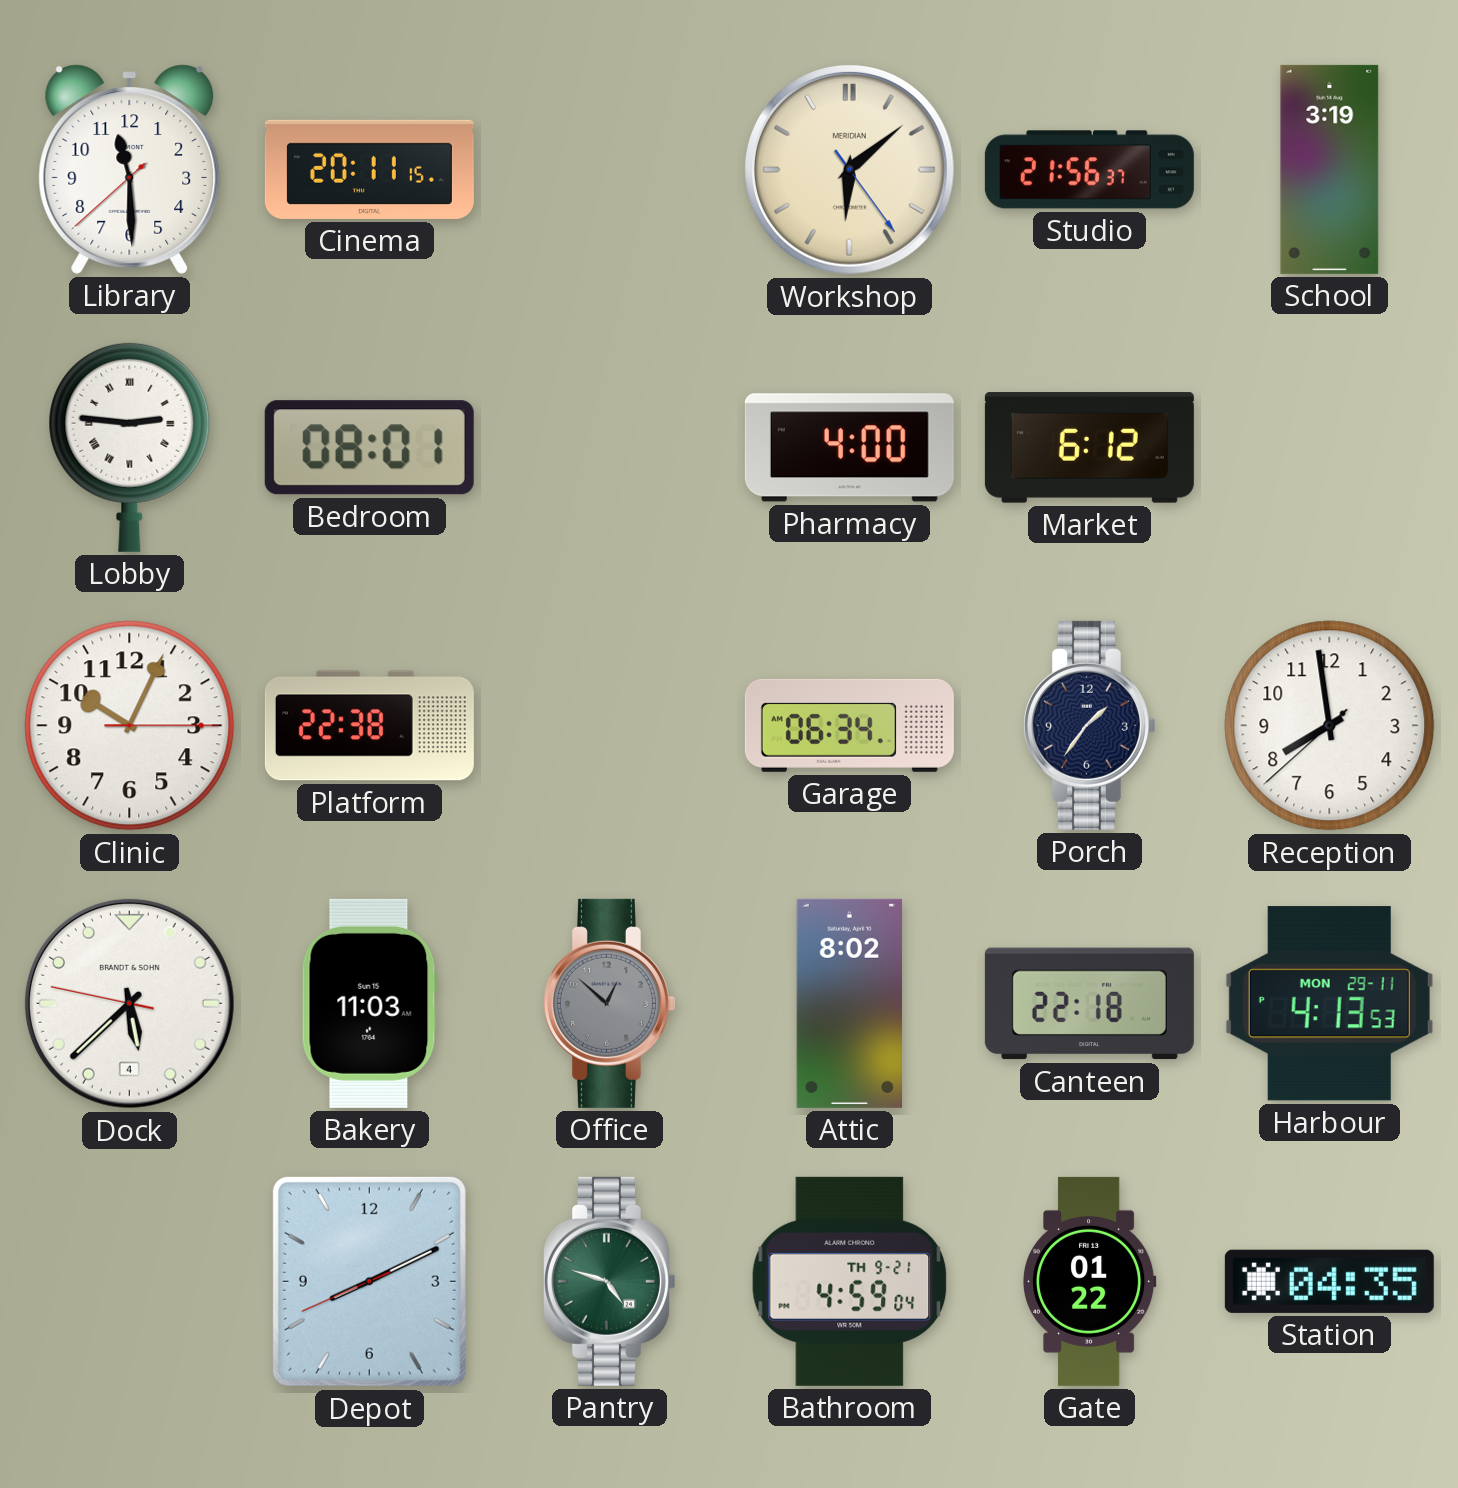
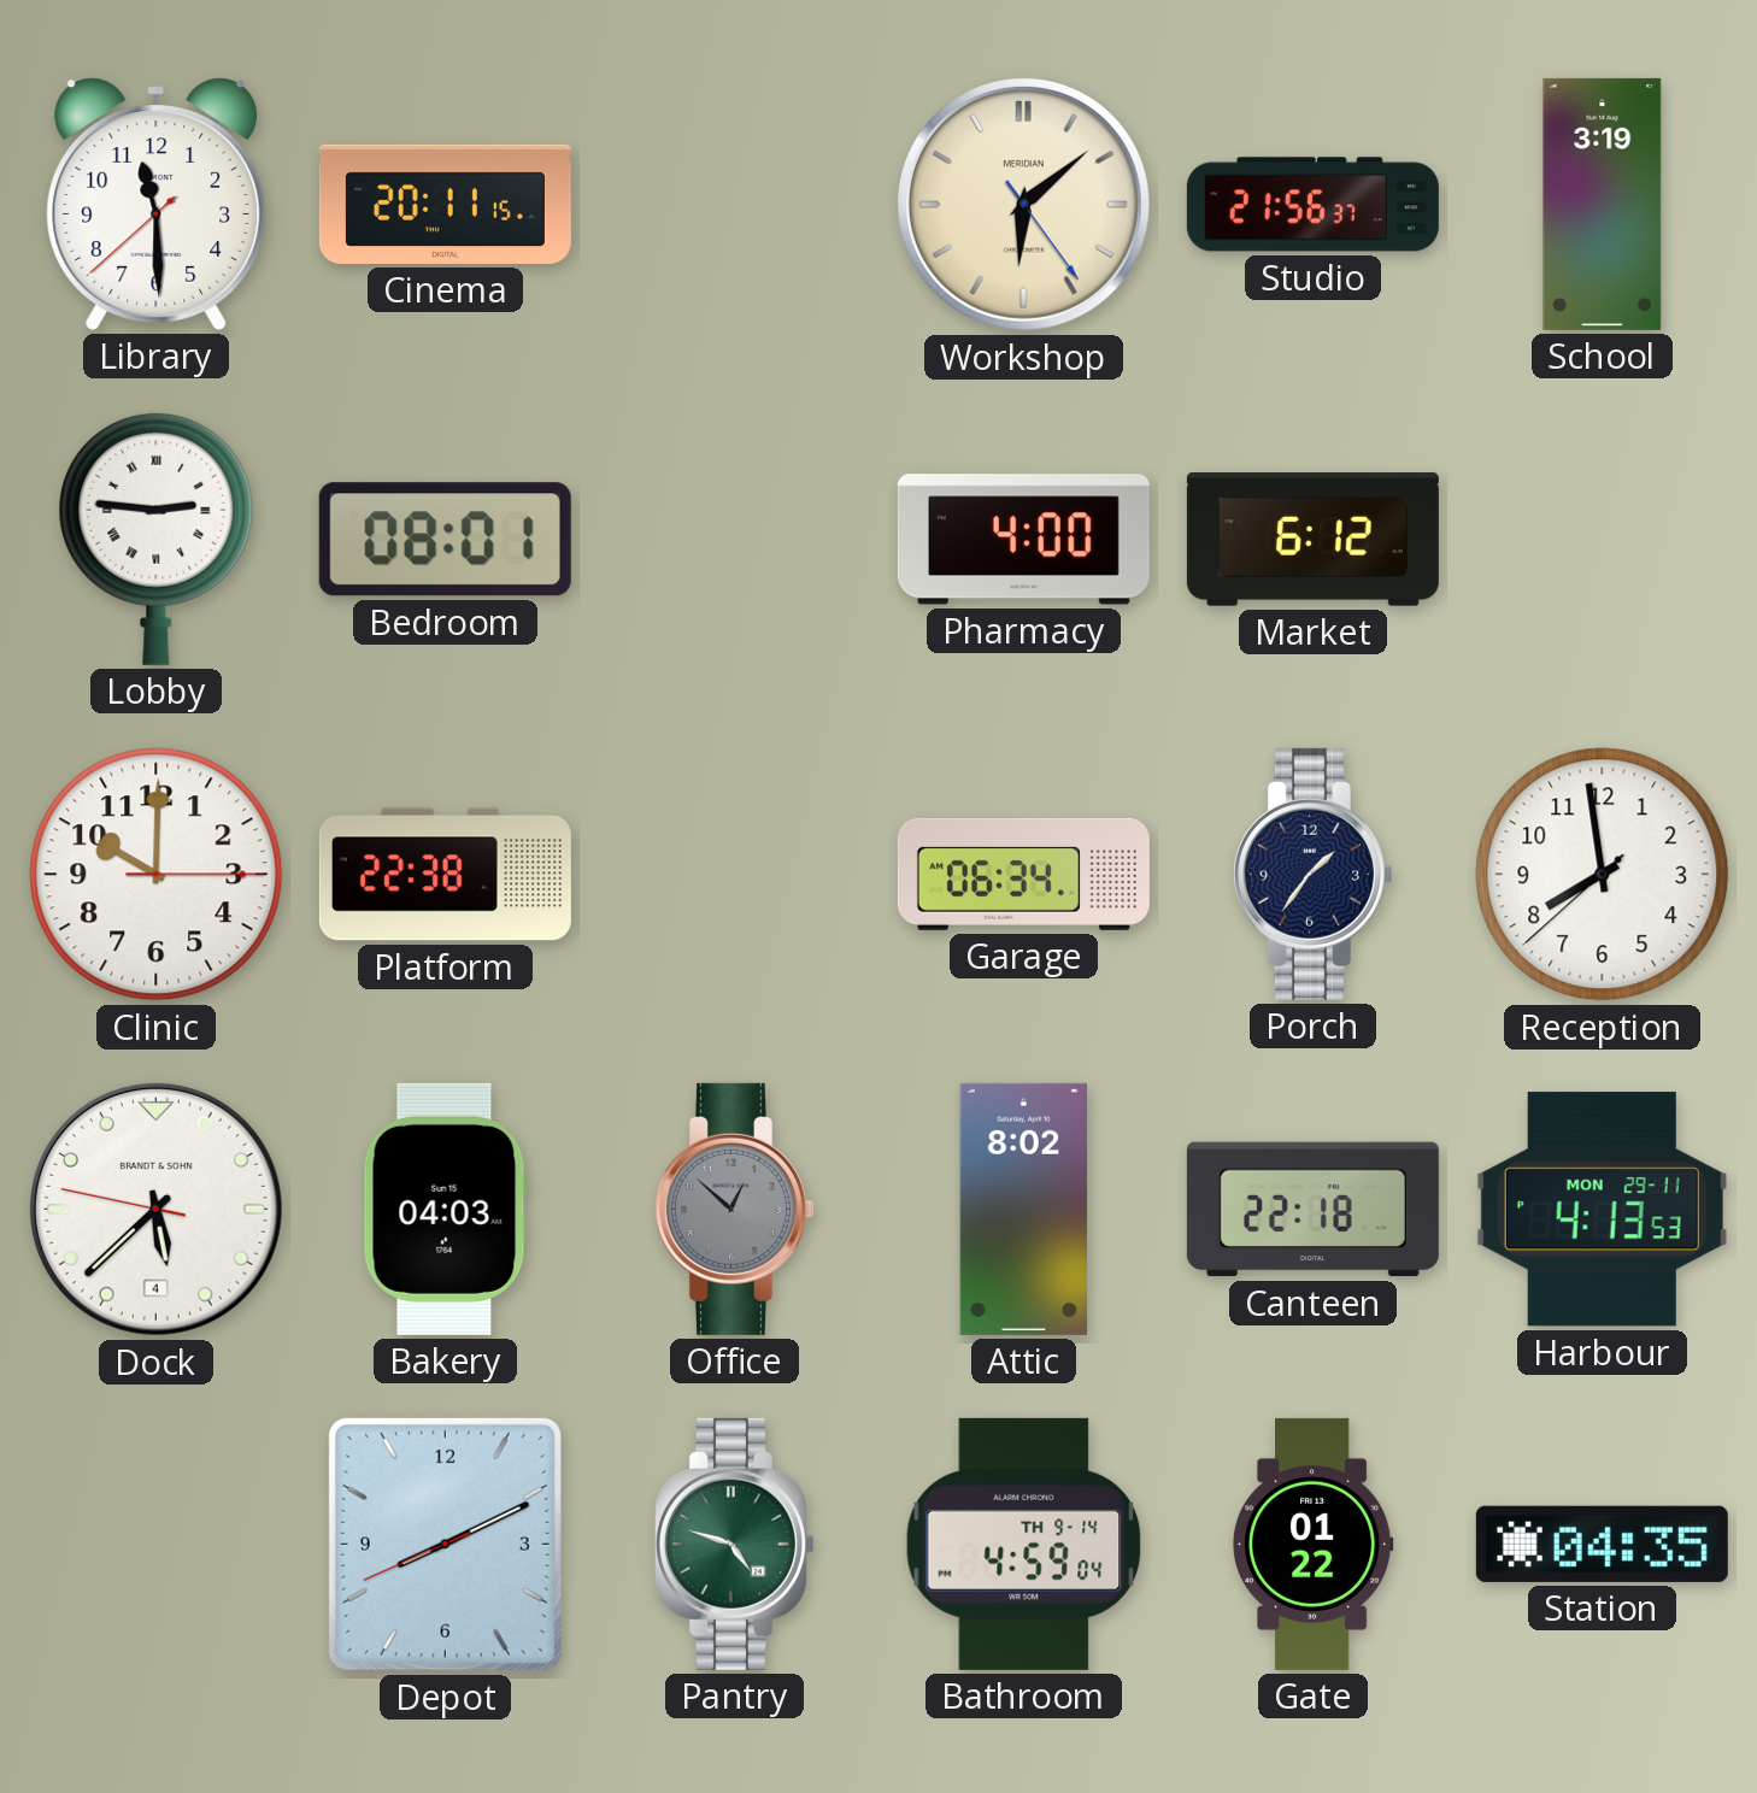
Clinic: 10:04 -> 10:00 (157, 875)
Bakery: 11:03 -> 04:03 (445, 1209)
Bathroom date: TH 9-21 -> TH 9-14 (1024, 1544)
